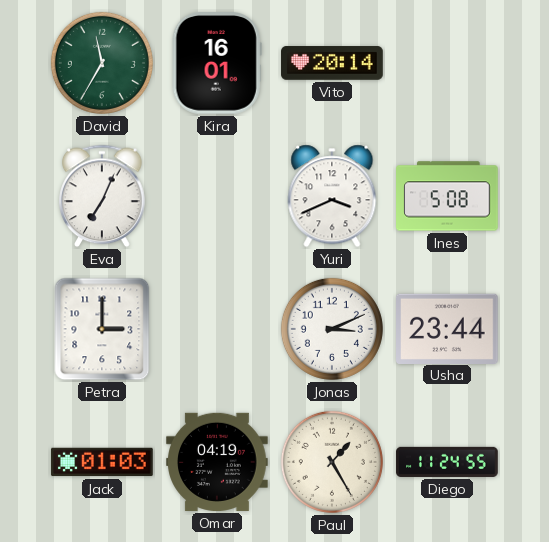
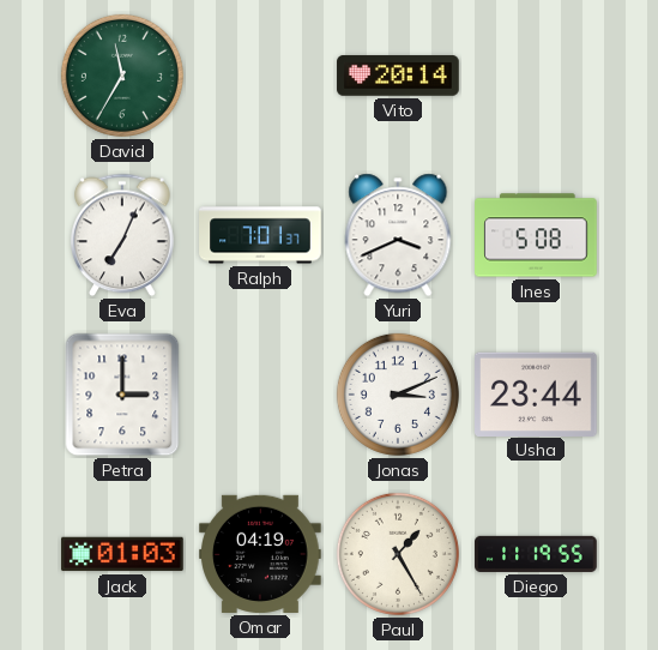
Kira: 16:01 -> none (217, 64)
Ralph: none -> 7:01 (260, 235)
Diego: 11:24 -> 11:19 (536, 554)
